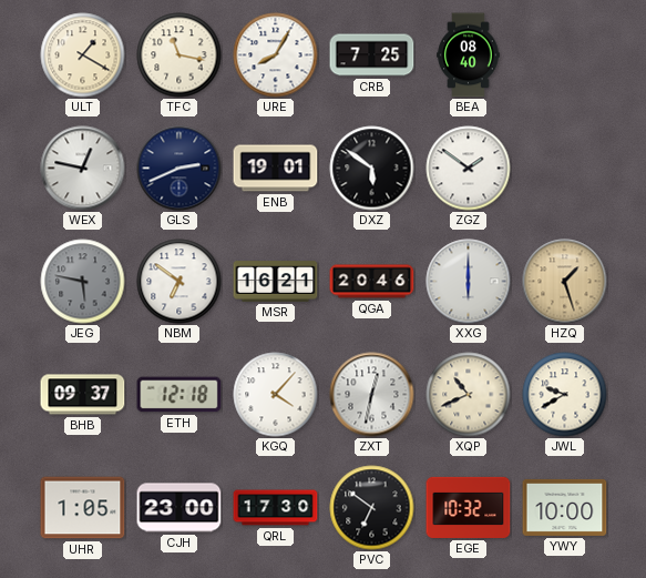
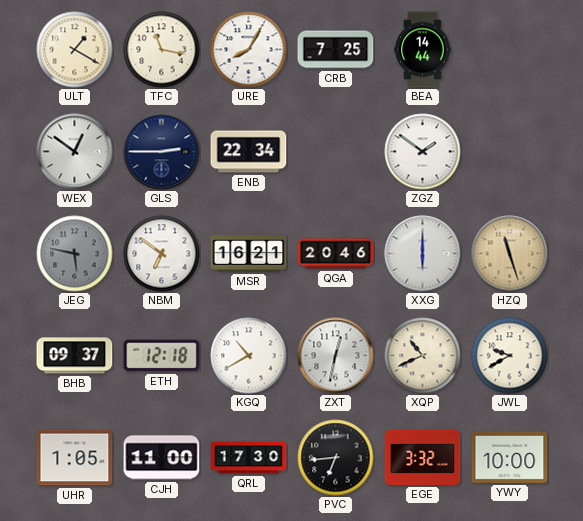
BEA: 08:40 -> 14:44 (423, 50)
WEX: 12:47 -> 12:51 (75, 152)
GLS: 2:41 -> 2:45 (162, 152)
ENB: 19:01 -> 22:34 (249, 152)
DXZ: 5:51 -> none (372, 169)
HZQ: 1:27 -> 11:27 (510, 254)
KGQ: 4:07 -> 10:40 (249, 356)
CJH: 23:00 -> 11:00 (162, 458)
PVC: 6:51 -> 6:44 (336, 458)
EGE: 10:32 -> 3:32 (423, 457)
